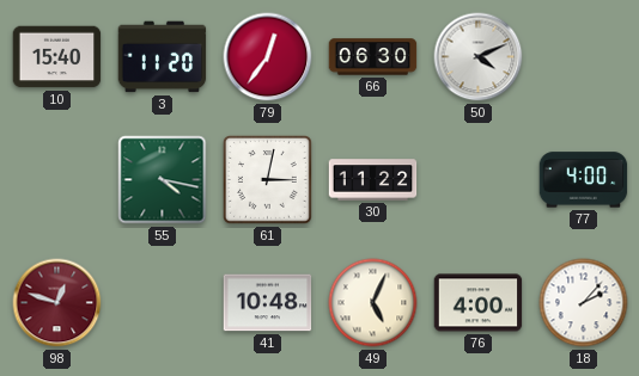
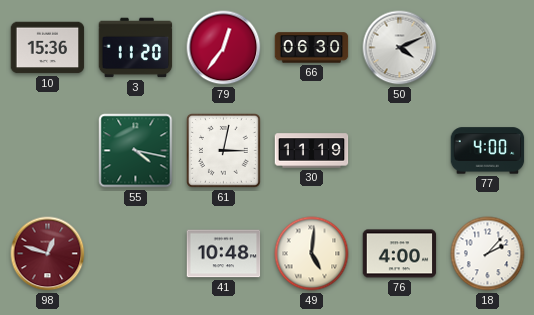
10: 15:40 -> 15:36 (48, 48)
30: 11:22 -> 11:19 (312, 151)
49: 5:04 -> 5:01 (312, 254)
